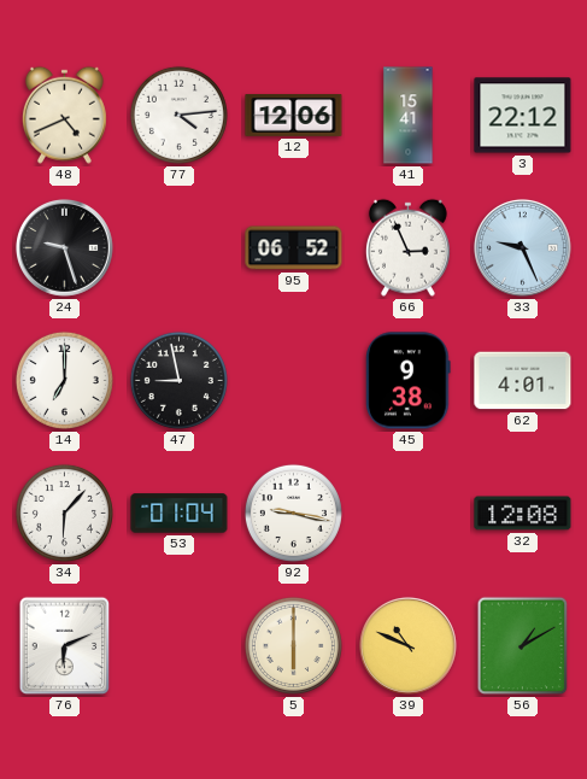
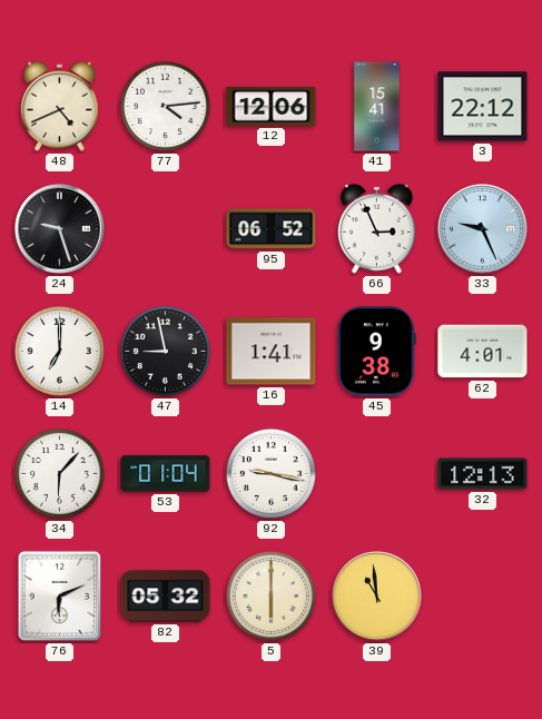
16: none -> 1:41 (272, 352)
32: 12:08 -> 12:13 (483, 474)
82: none -> 05:32 (166, 597)
39: 10:49 -> 10:59 (377, 597)
56: 1:10 -> none (523, 646)
